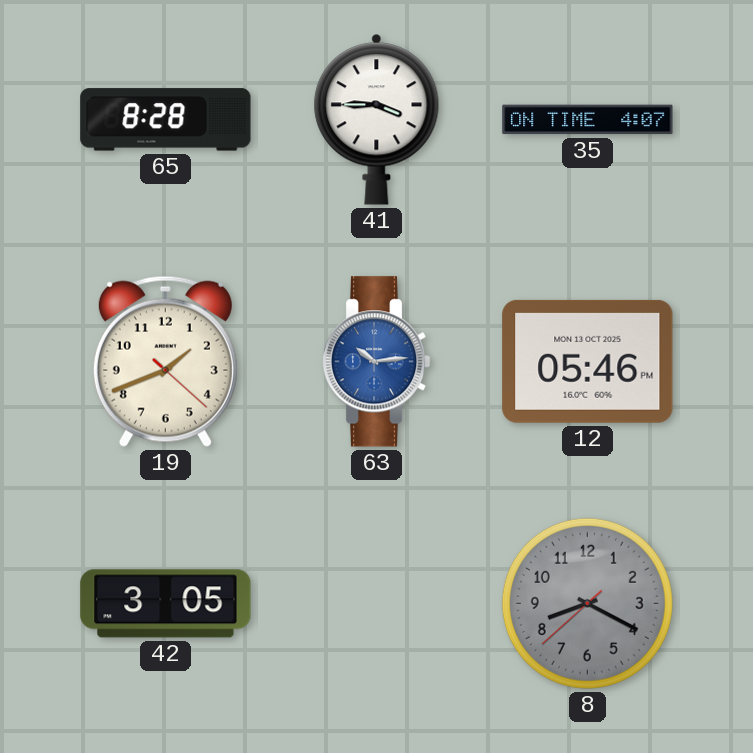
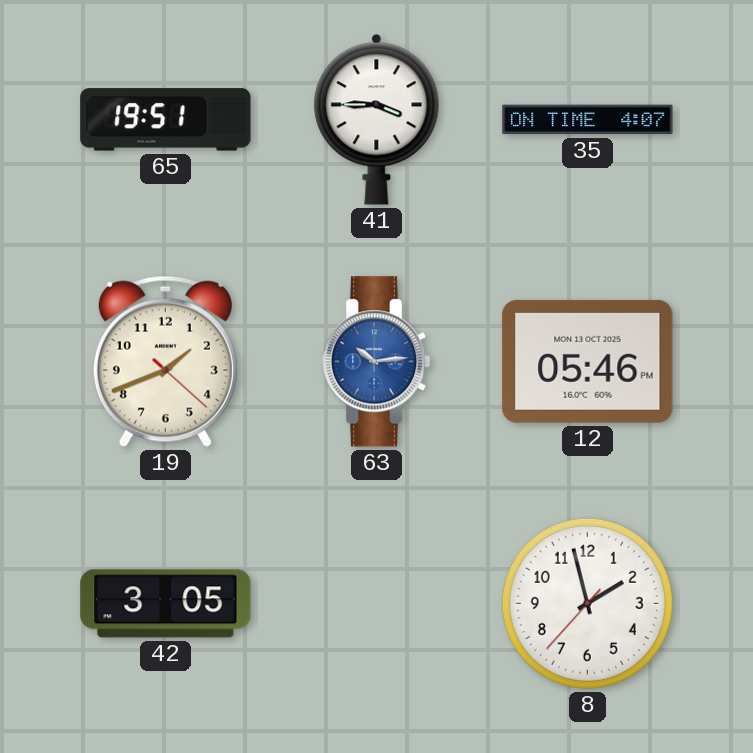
65: 8:28 -> 19:51 (166, 120)
8: 8:19 -> 1:57 (587, 603)
8 dial: grey -> white (587, 603)
